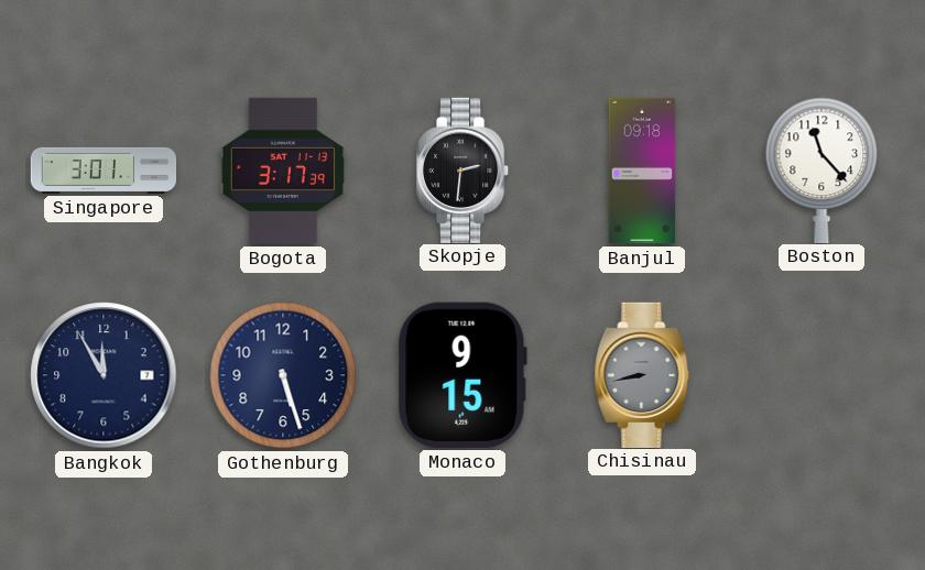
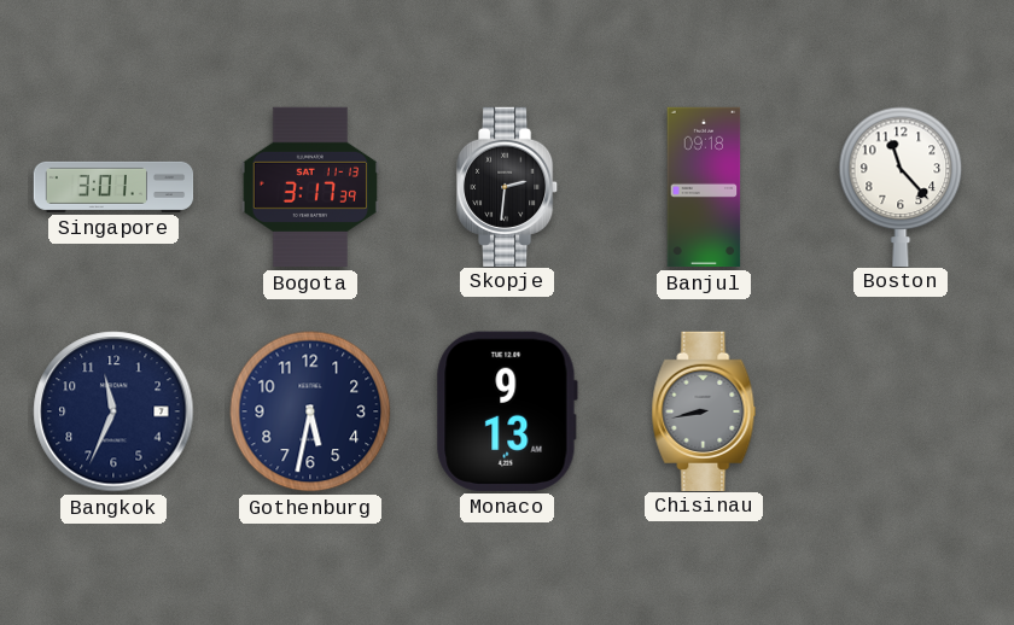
Bangkok: 11:55 -> 11:34 (113, 411)
Gothenburg: 5:27 -> 5:32 (310, 411)
Monaco: 9:15 -> 9:13 (507, 411)
